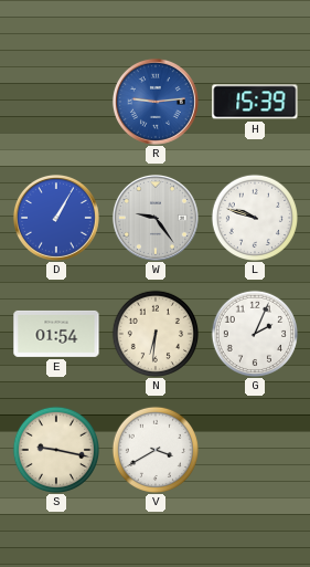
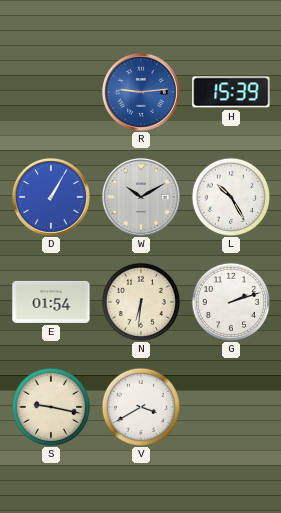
W: 9:24 -> 10:10 (141, 197)
L: 9:48 -> 10:25 (230, 196)
G: 2:04 -> 2:12 (230, 301)
